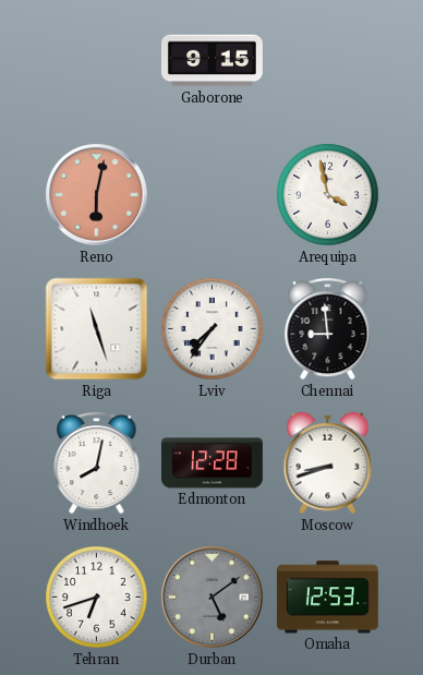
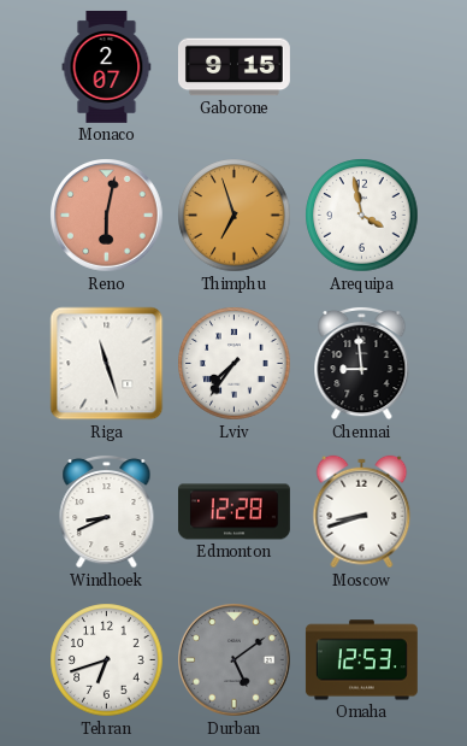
Monaco: none -> 2:07 (107, 66)
Thimphu: none -> 6:57 (235, 216)
Windhoek: 8:02 -> 8:41 (107, 511)
